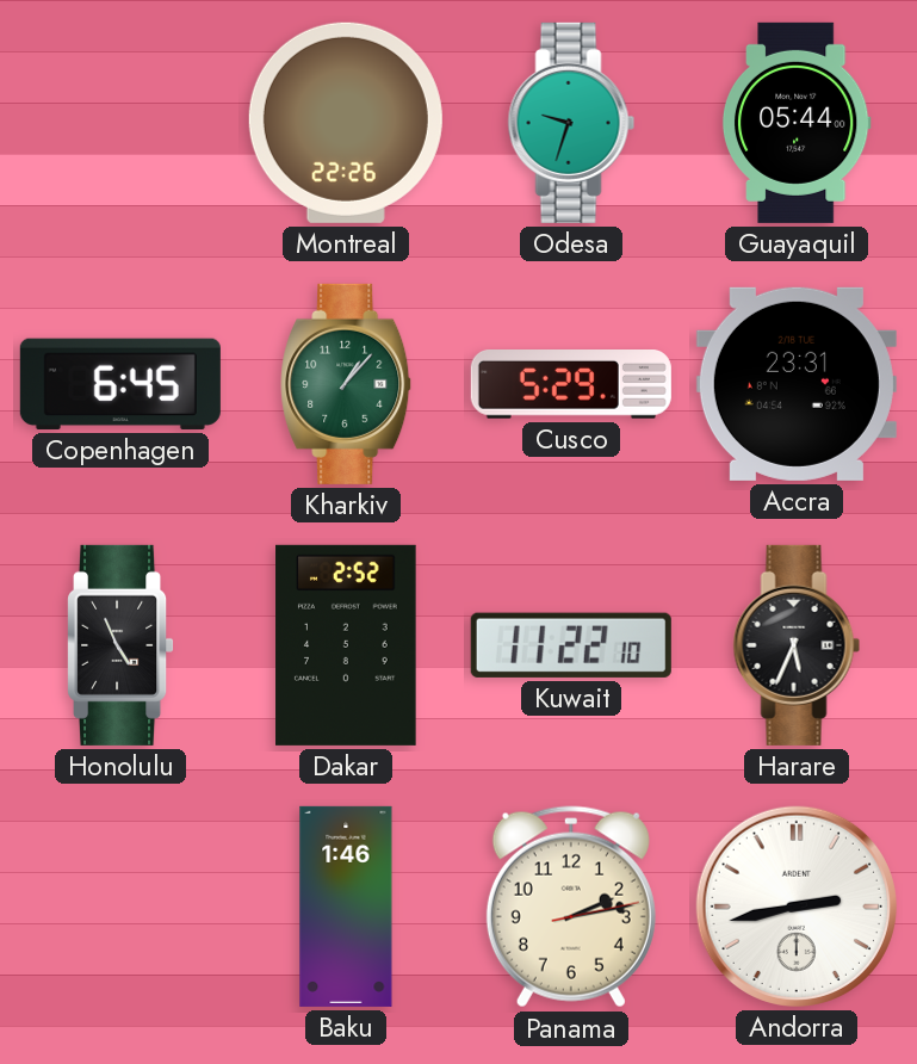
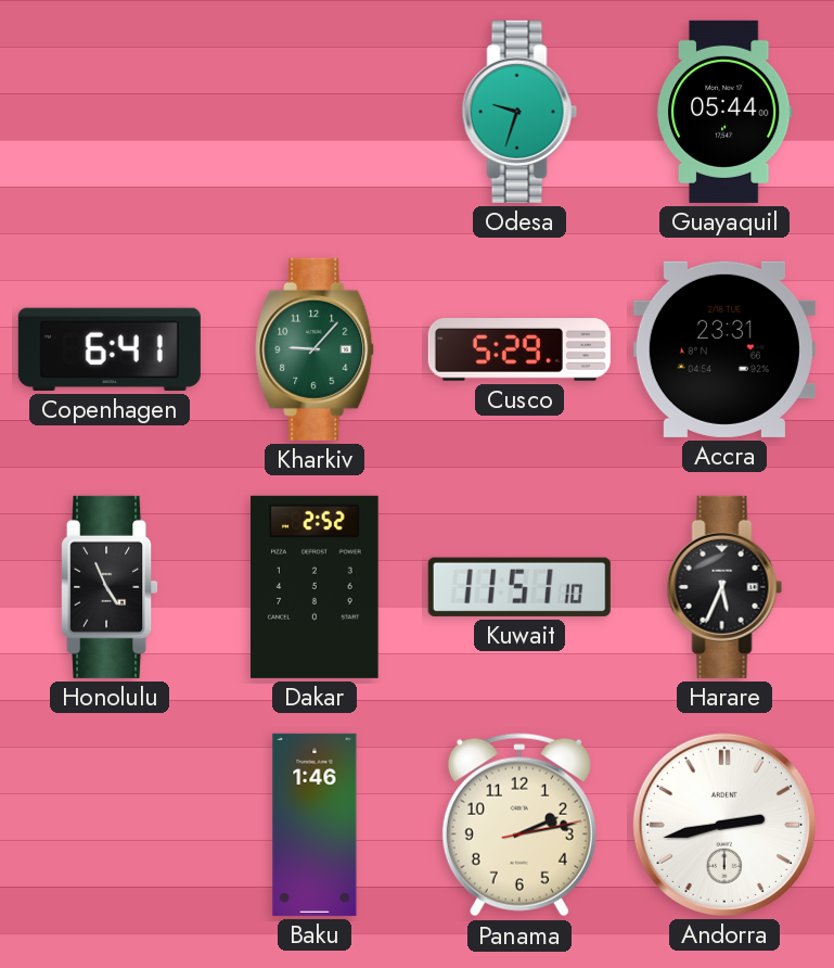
Montreal: 22:26 -> none (346, 123)
Copenhagen: 6:45 -> 6:41 (110, 349)
Kharkiv: 1:07 -> 9:07 (316, 349)
Kuwait: 11:22 -> 11:51 (519, 587)
